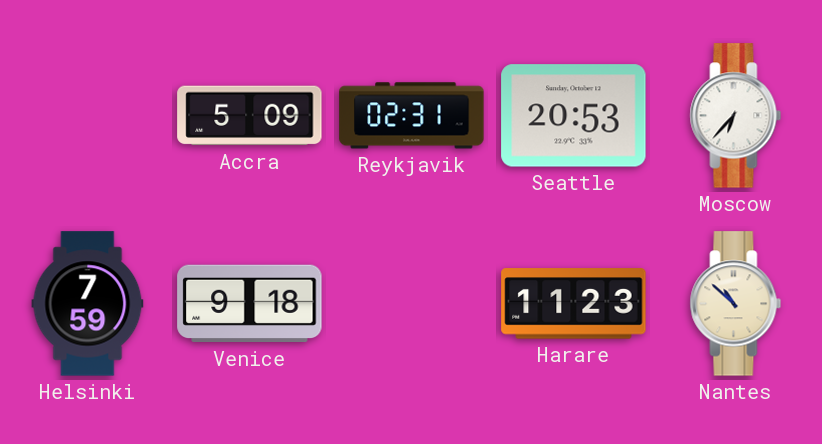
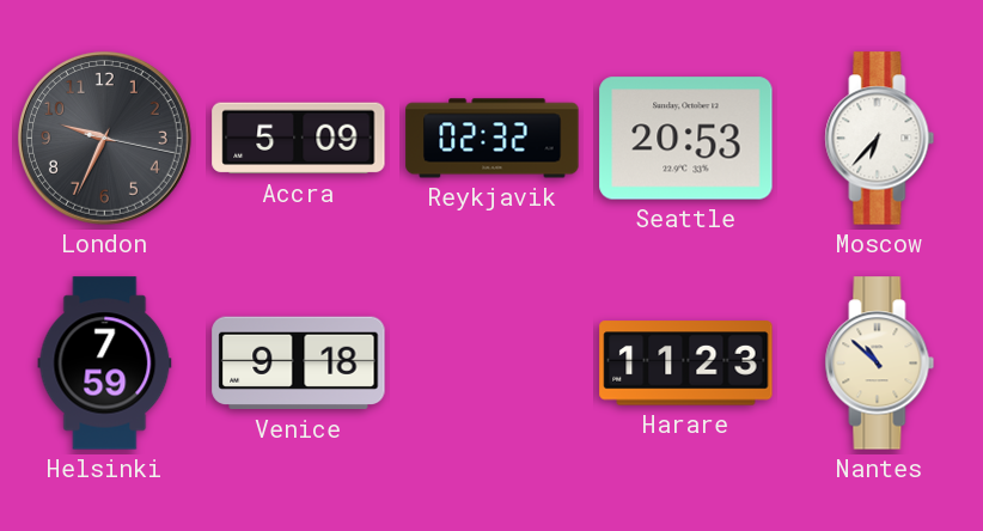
London: none -> 9:34 (104, 139)
Reykjavik: 02:31 -> 02:32 (493, 139)
